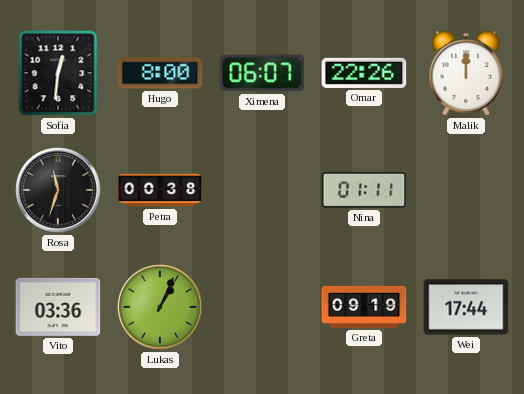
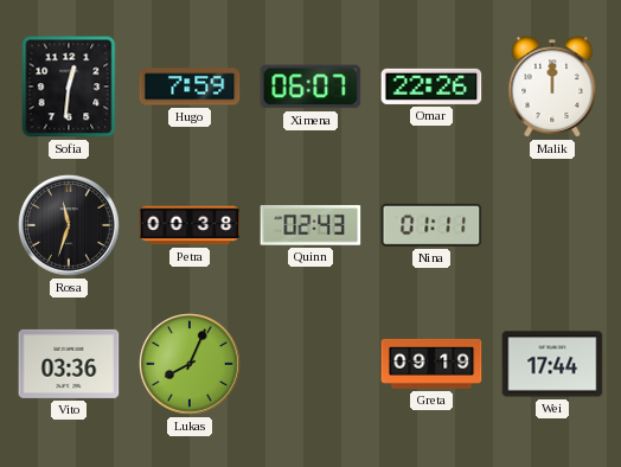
Hugo: 8:00 -> 7:59 (190, 87)
Quinn: none -> 02:43 (310, 225)
Lukas: 1:04 -> 8:04 (190, 364)
